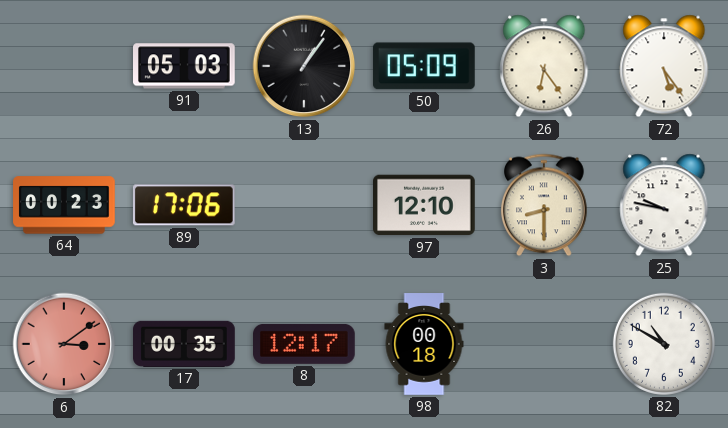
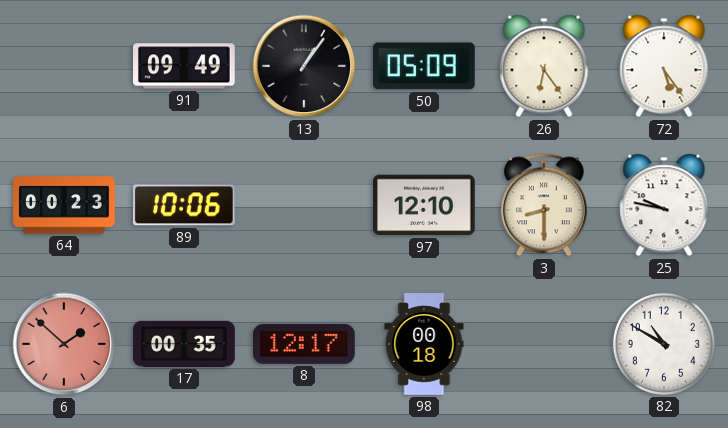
91: 05:03 -> 09:49 (185, 66)
89: 17:06 -> 10:06 (184, 205)
6: 3:09 -> 1:52 (64, 344)
